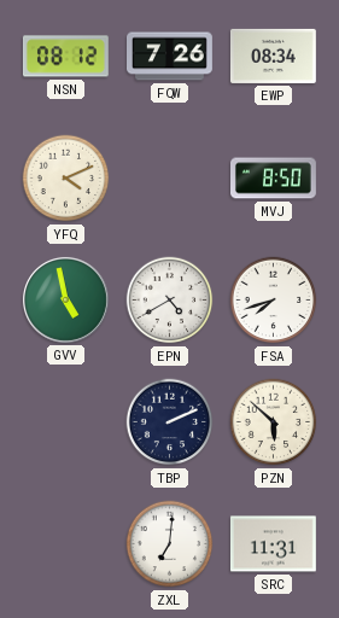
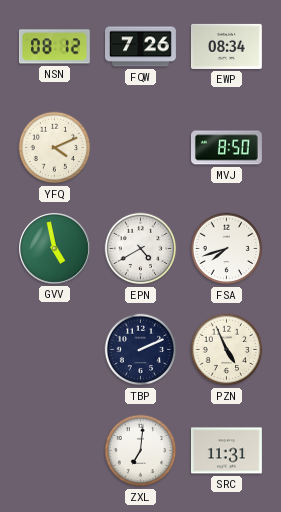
PZN: 5:52 -> 4:56 (227, 350)
